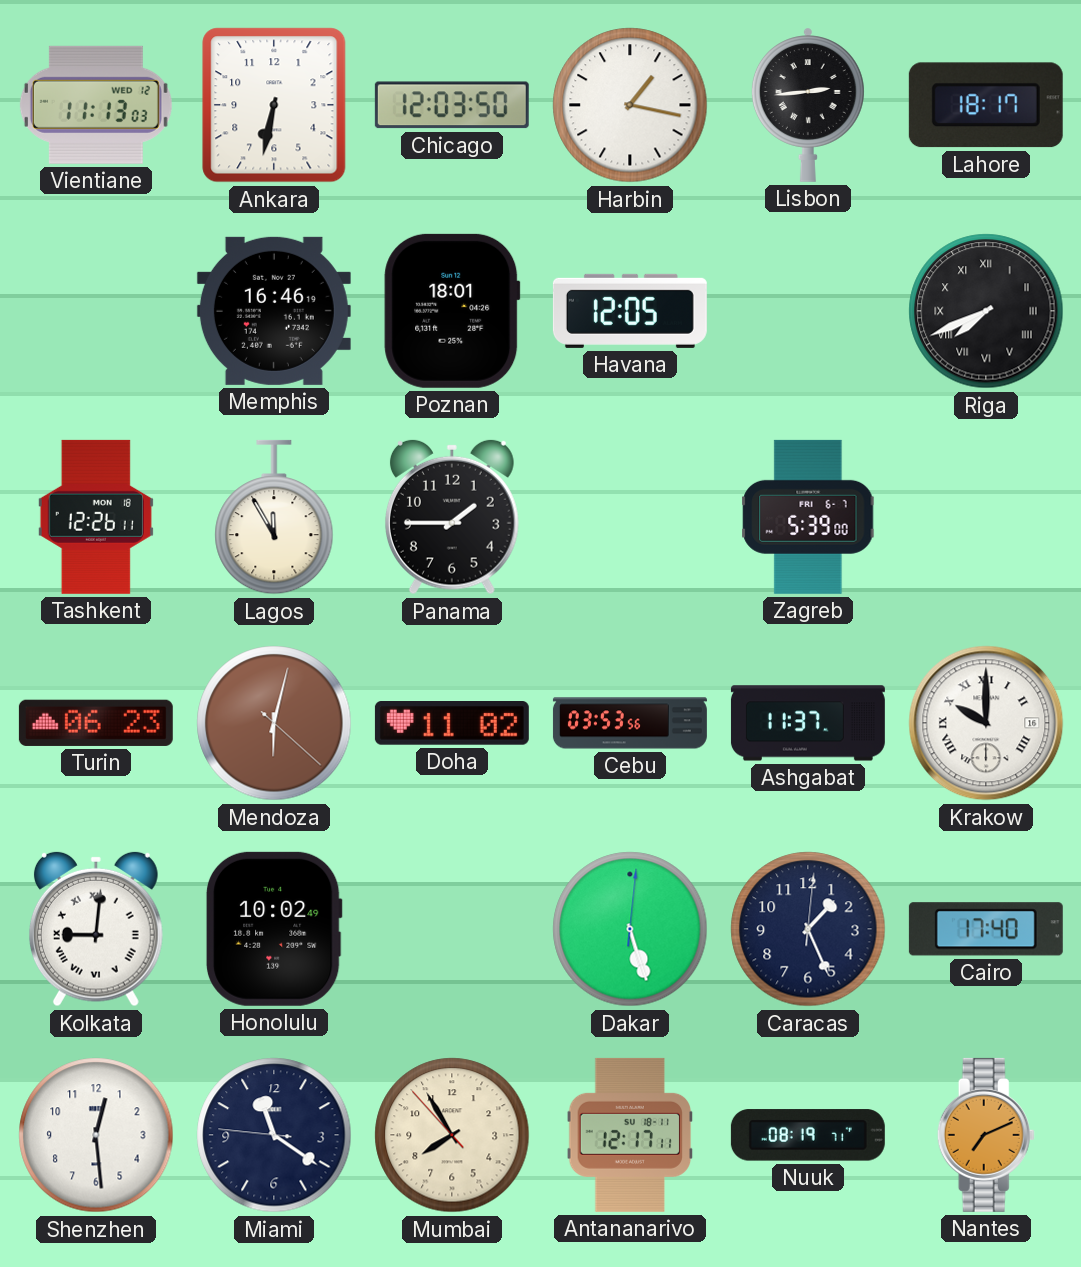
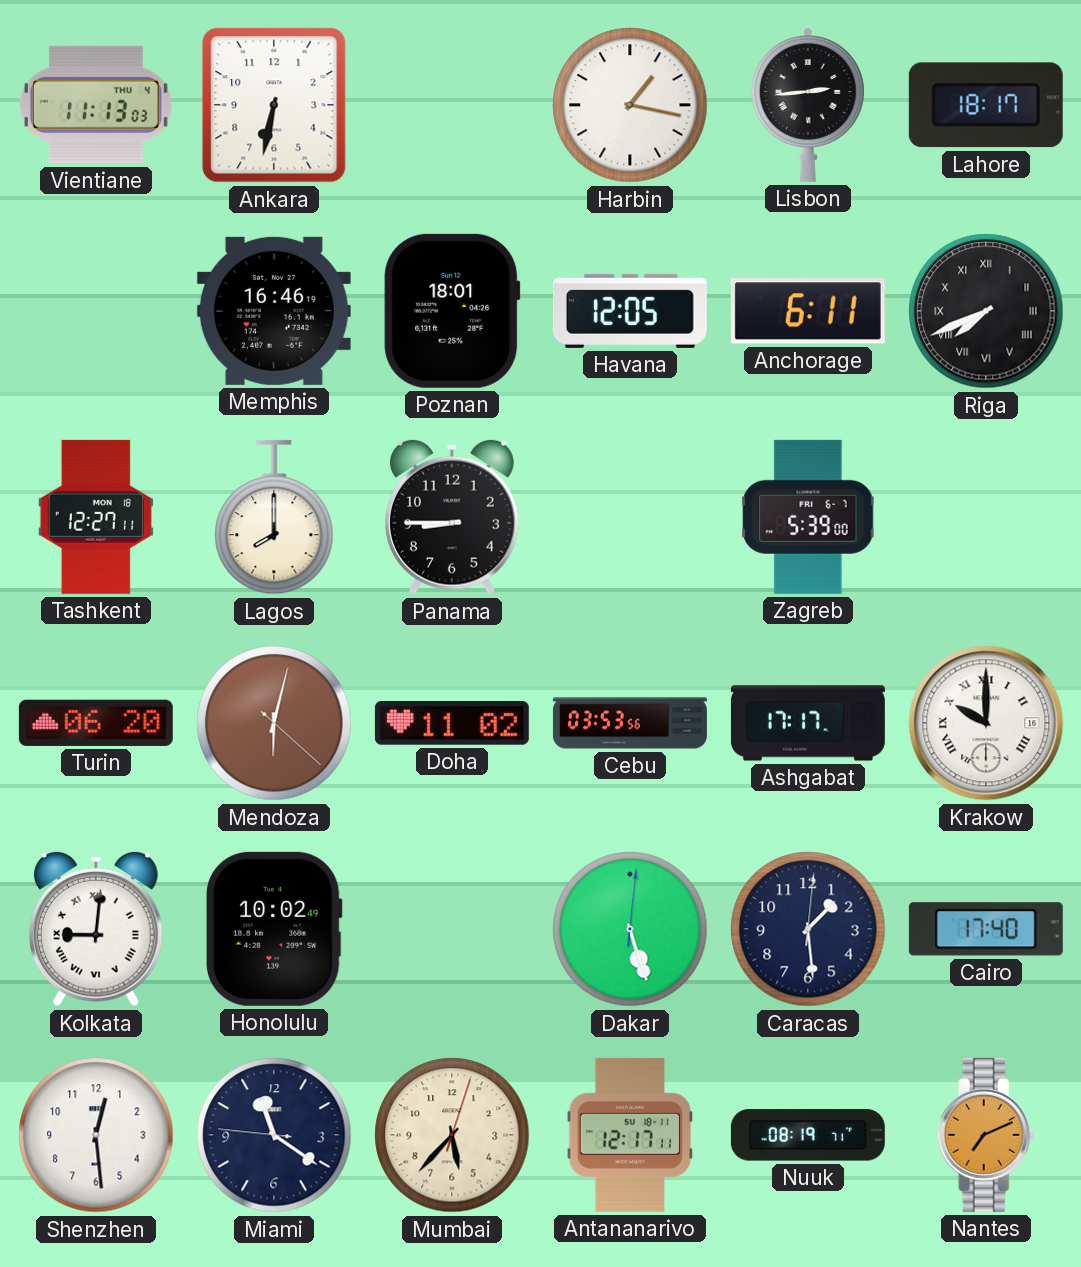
Vientiane date: WED 12 -> THU 4 (96, 105)
Chicago: 12:03 -> none (452, 105)
Anchorage: none -> 6:11 (808, 311)
Tashkent: 12:26 -> 12:27 (96, 517)
Lagos: 11:55 -> 8:00 (274, 517)
Panama: 1:45 -> 8:45 (452, 517)
Turin: 06:23 -> 06:20 (96, 723)
Ashgabat: 11:37 -> 17:17 (808, 723)
Caracas: 1:26 -> 1:29 (808, 929)
Mumbai: 7:54 -> 5:37 (452, 1135)
